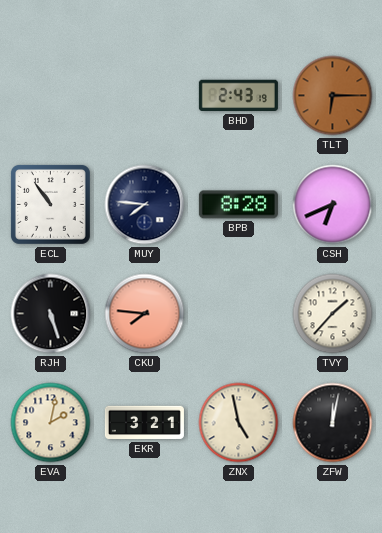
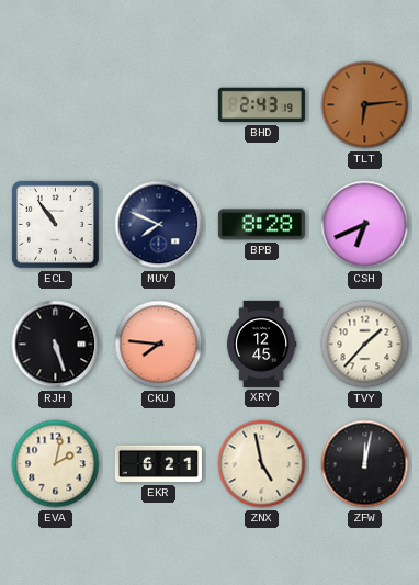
TLT: 6:15 -> 6:14 (365, 105)
MUY: 7:46 -> 7:49 (159, 225)
XRY: none -> 12:45 (261, 344)
EKR: 3:21 -> 6:21 (158, 464)
